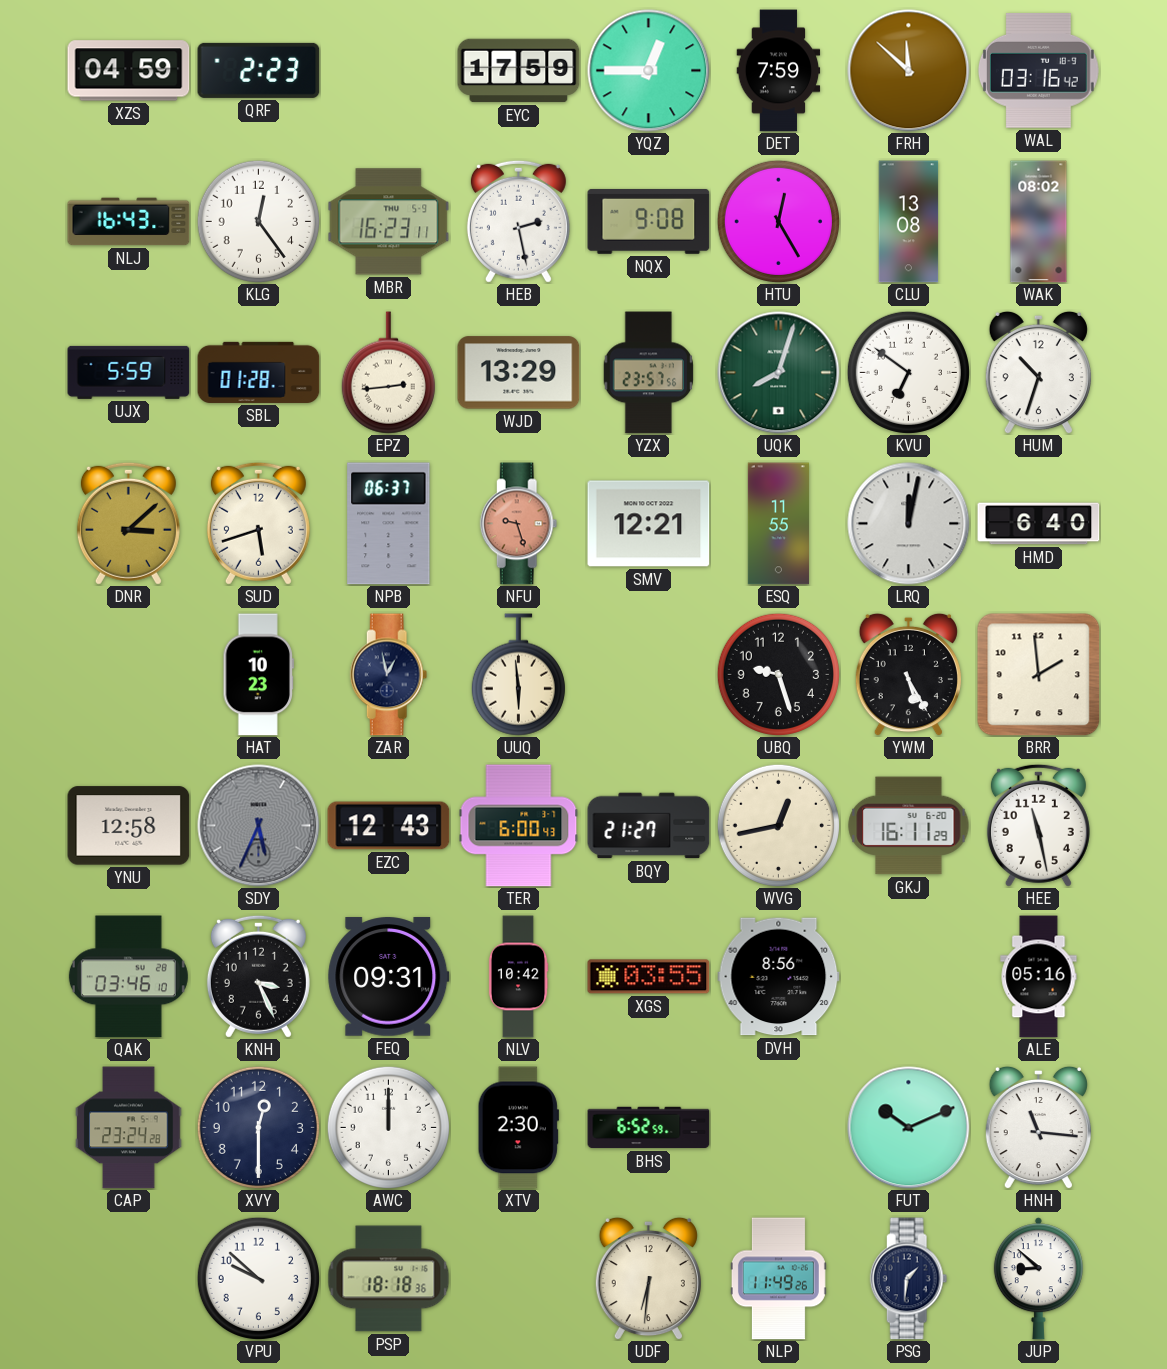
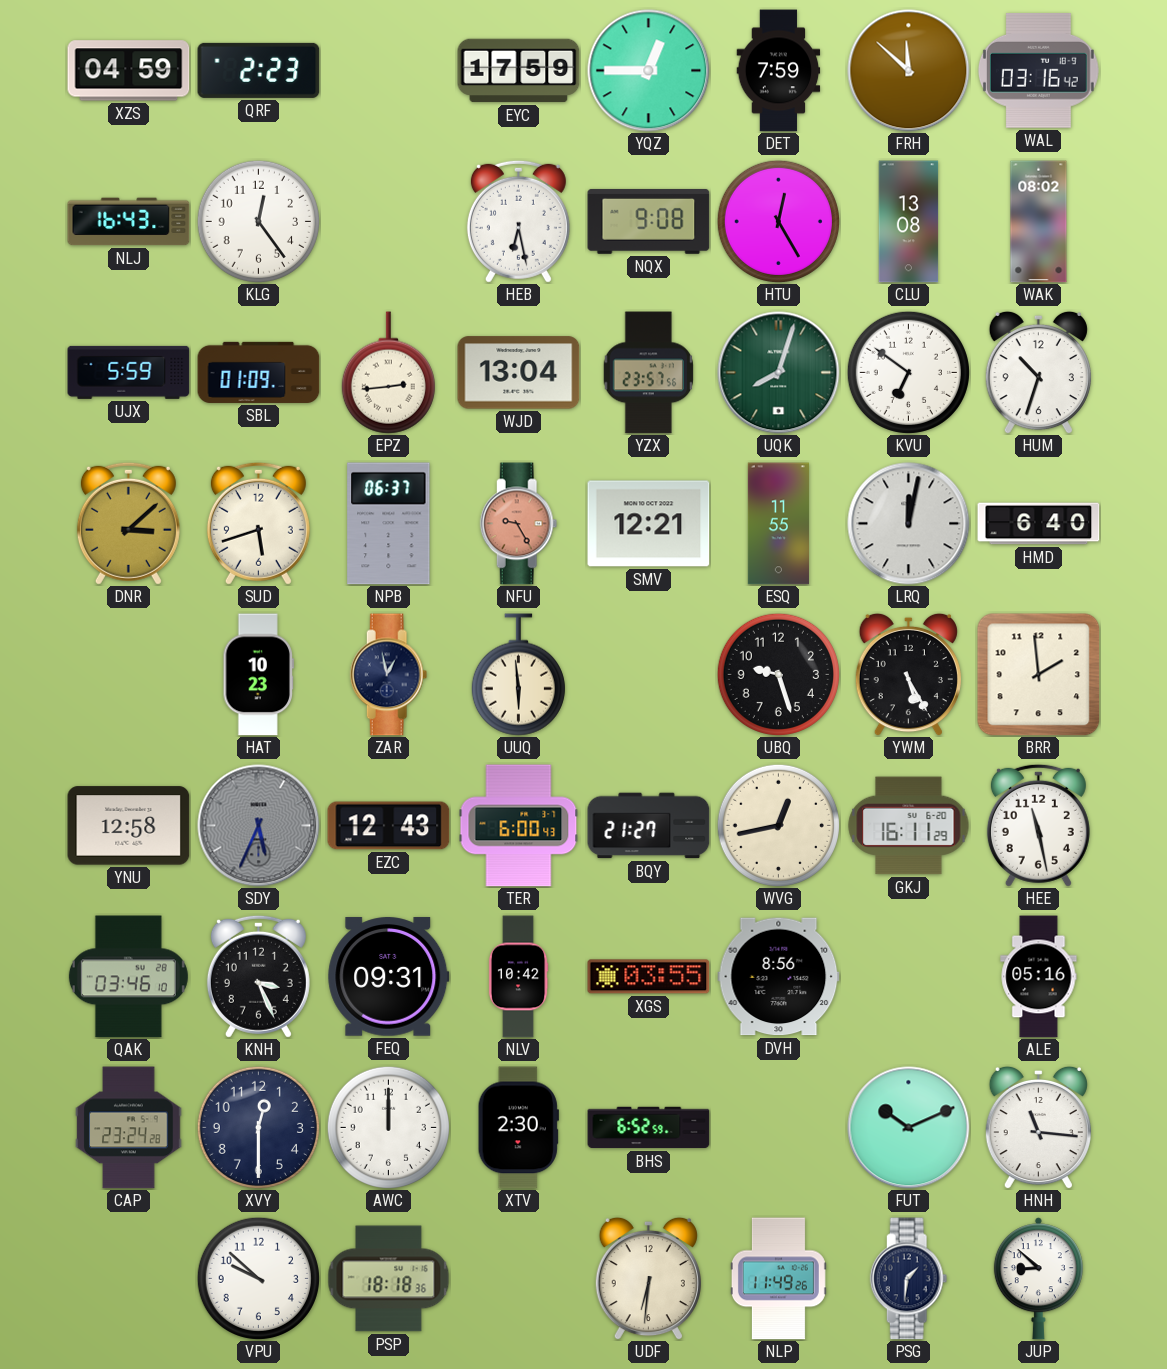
MBR: 16:23 -> none (389, 222)
HEB: 2:28 -> 6:28 (518, 221)
SBL: 01:28 -> 01:09 (259, 372)
WJD: 13:29 -> 13:04 (519, 373)
NFU: 9:27 -> 9:25 (519, 524)
